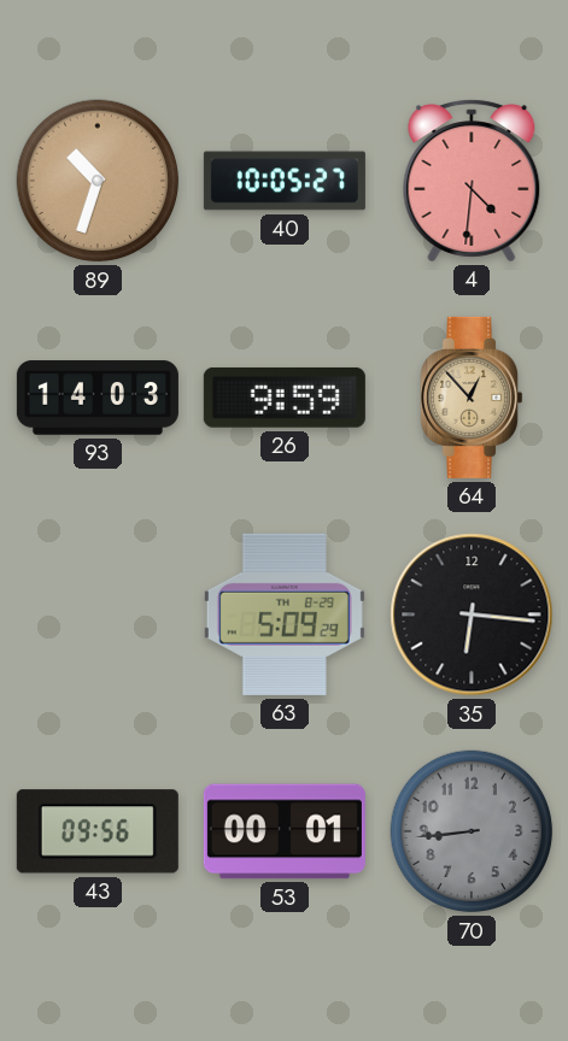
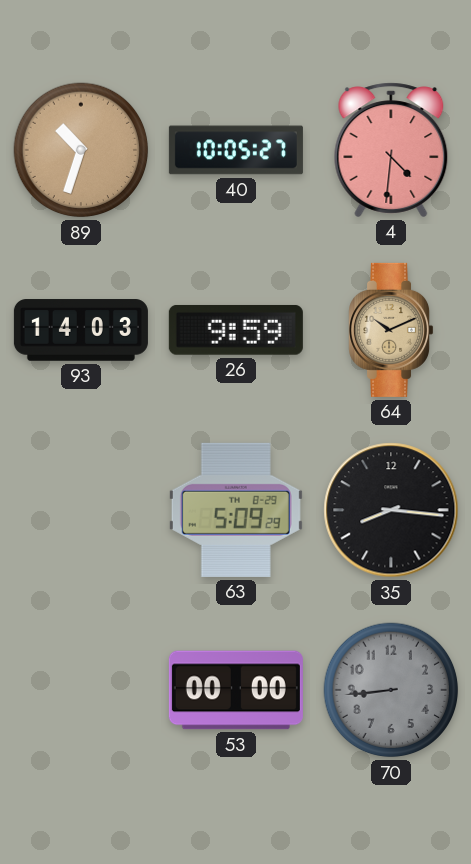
64: 12:53 -> 10:11 (391, 330)
35: 6:16 -> 8:16 (391, 510)
43: 09:56 -> none (98, 831)
53: 00:01 -> 00:00 (236, 690)
